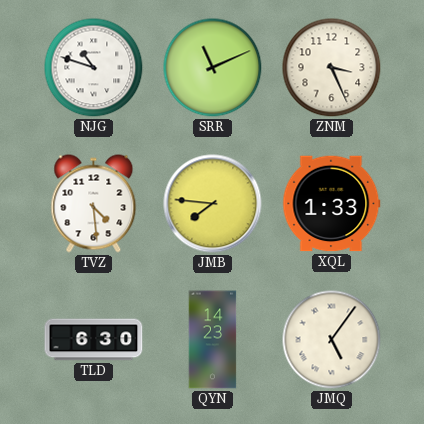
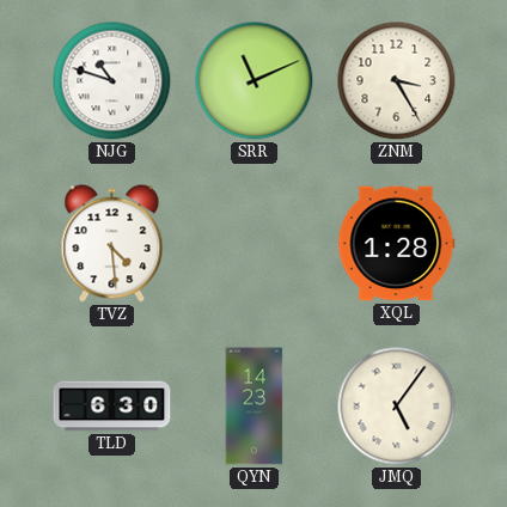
ZNM: 3:26 -> 3:25 (397, 81)
JMB: 7:46 -> none (213, 204)
XQL: 1:33 -> 1:28 (397, 244)
